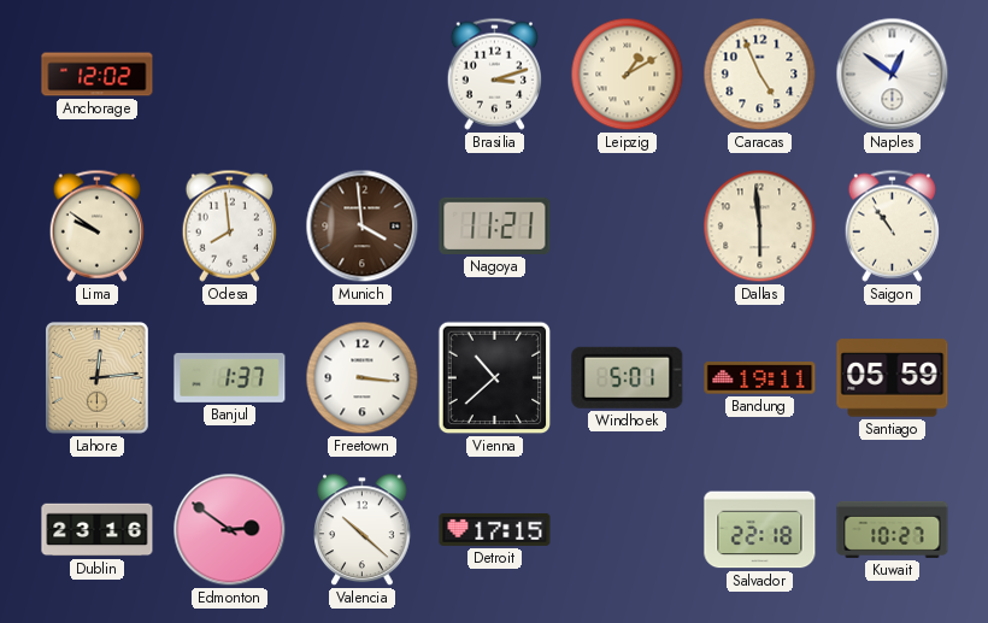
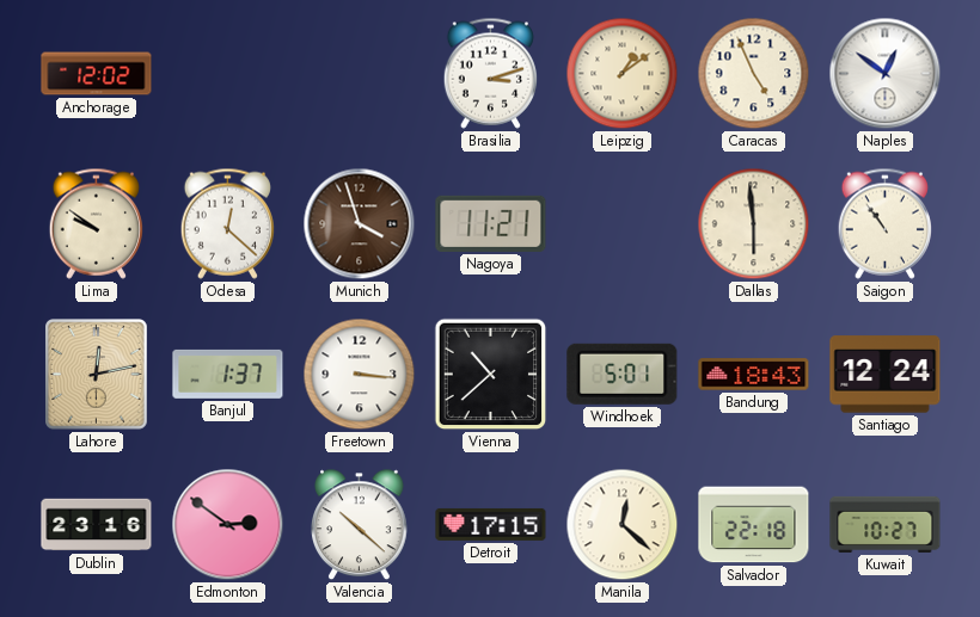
Leipzig: 1:10 -> 1:09 (623, 74)
Odesa: 7:59 -> 12:22 (227, 223)
Munich: 3:59 -> 3:57 (360, 224)
Lahore: 12:14 -> 12:13 (97, 375)
Bandung: 19:11 -> 18:43 (754, 375)
Santiago: 05:59 -> 12:24 (886, 375)
Manila: none -> 12:22 (623, 525)
